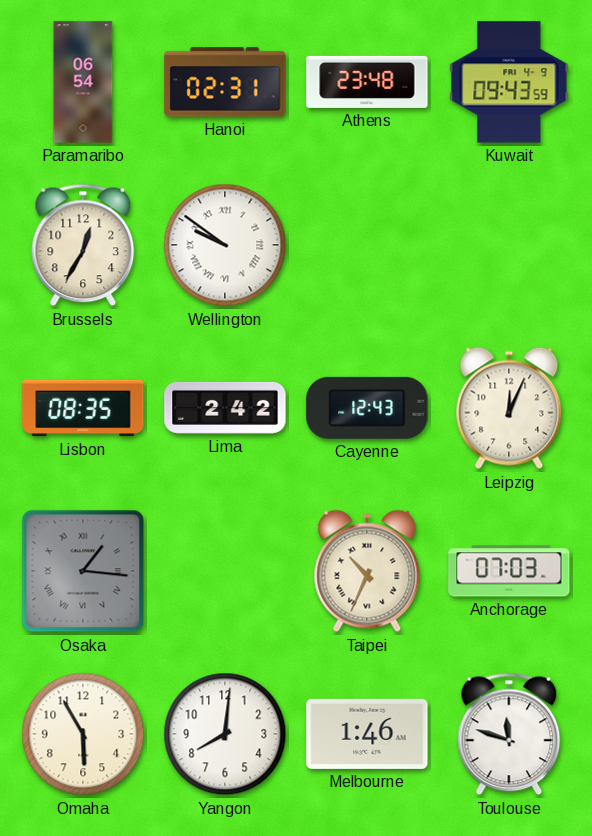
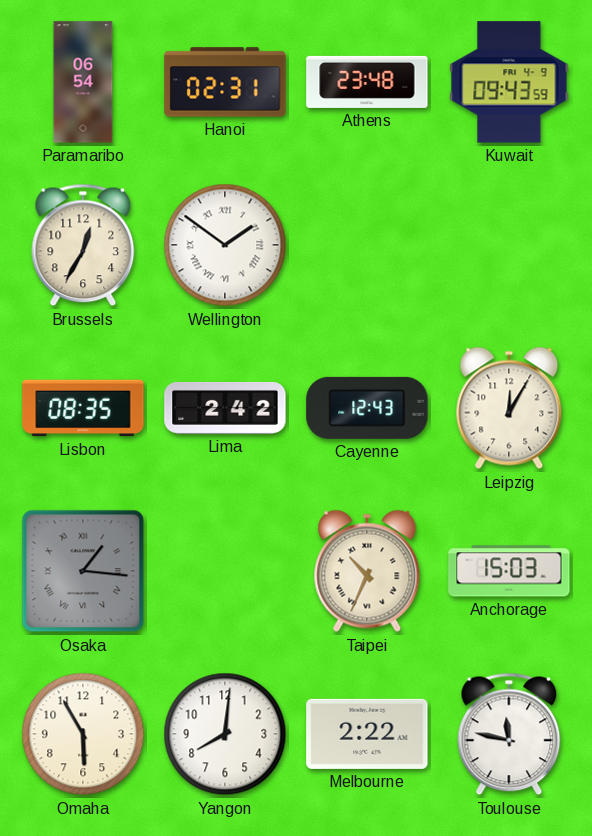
Wellington: 9:51 -> 1:51 (225, 245)
Leipzig: 12:04 -> 12:05 (509, 408)
Anchorage: 07:03 -> 15:03 (509, 571)
Melbourne: 1:46 -> 2:22 (367, 734)
Toulouse: 11:48 -> 11:47 (509, 734)
